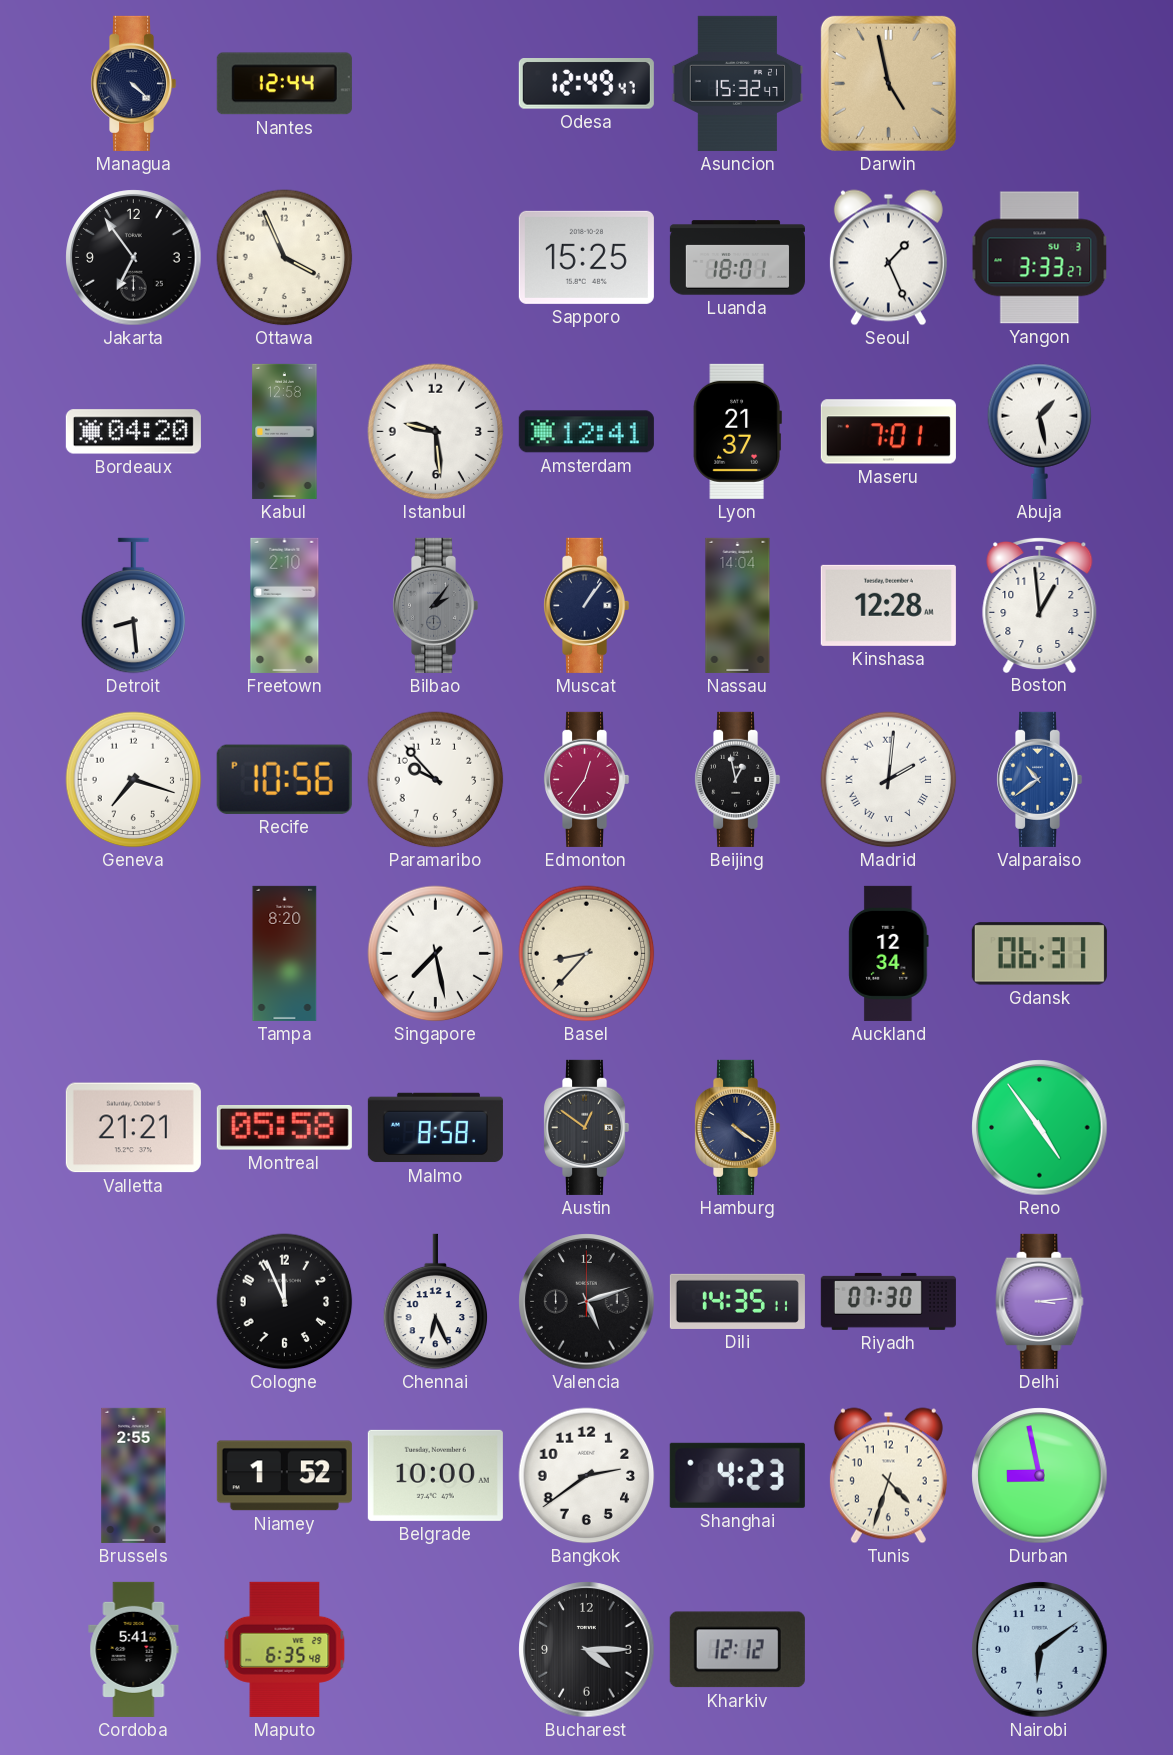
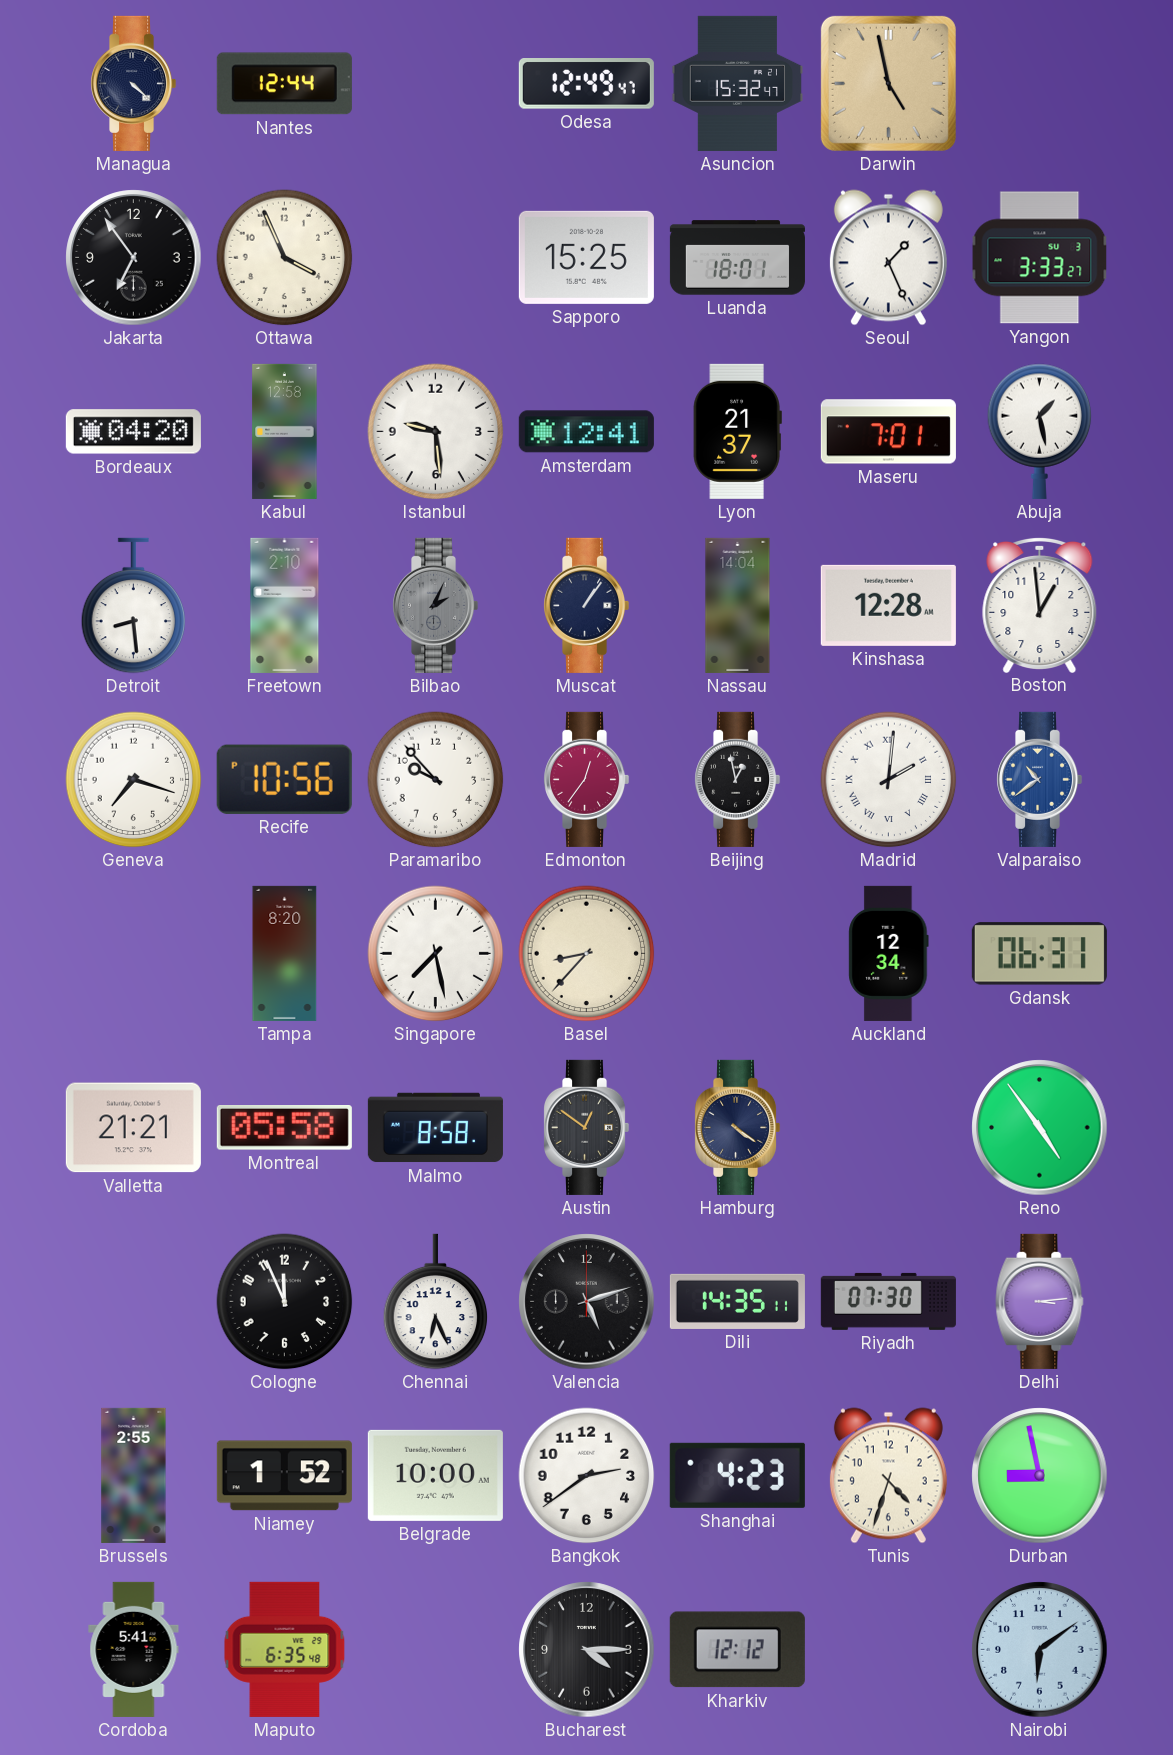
Bilbao: 2:06 -> 2:04 (436, 605)
